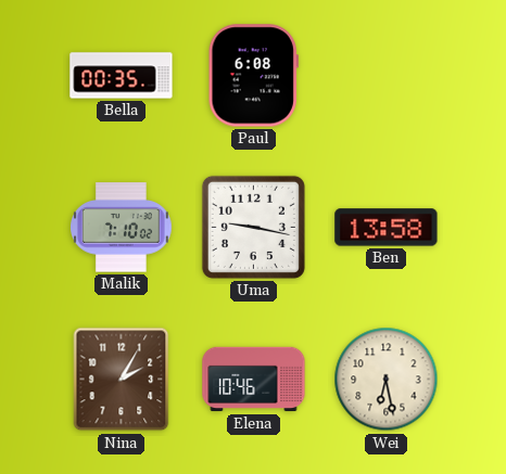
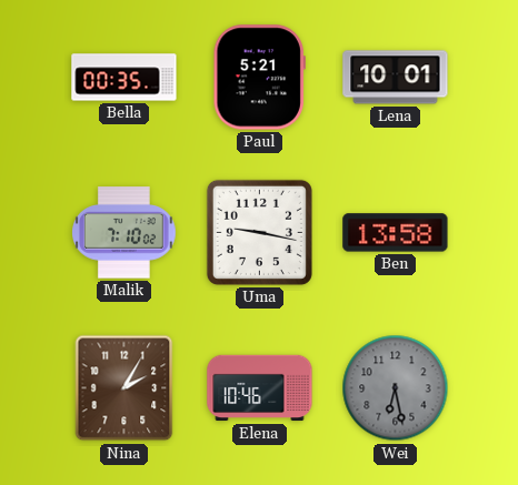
Paul: 6:08 -> 5:21 (259, 78)
Lena: none -> 10:01 (396, 78)
Wei dial: cream -> grey (396, 388)
